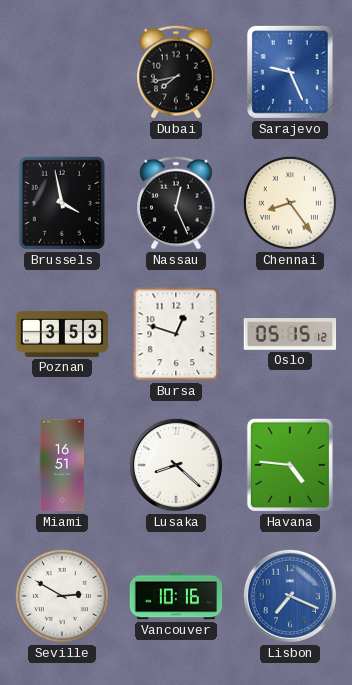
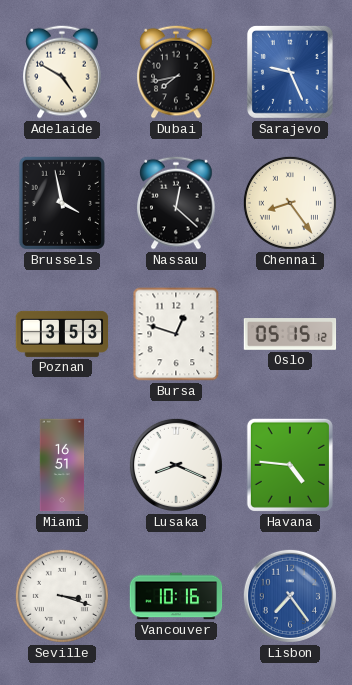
Adelaide: none -> 4:50 (62, 72)
Nassau: 12:26 -> 12:22 (176, 203)
Lusaka: 8:22 -> 8:19 (176, 465)
Seville: 2:50 -> 3:18 (62, 596)
Lisbon: 7:19 -> 7:24 (290, 596)
